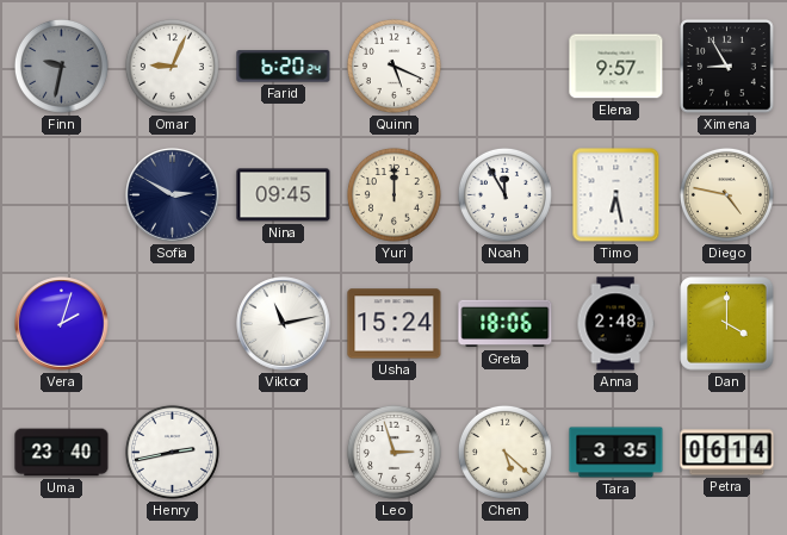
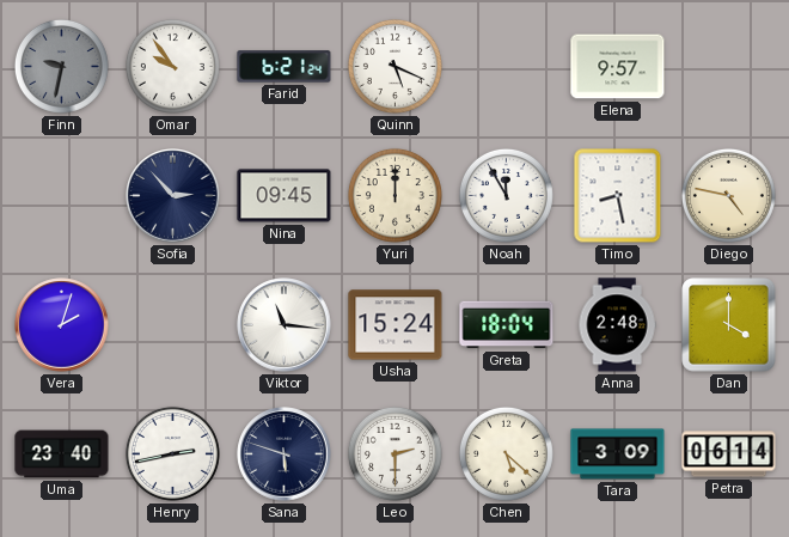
Omar: 9:04 -> 9:54 (172, 66)
Farid: 6:20 -> 6:21 (285, 67)
Ximena: 8:55 -> none (727, 67)
Sofia: 2:50 -> 2:53 (173, 196)
Timo: 6:28 -> 8:28 (618, 196)
Viktor: 11:13 -> 11:16 (285, 325)
Greta: 18:06 -> 18:04 (507, 325)
Sana: none -> 5:48 (285, 454)
Leo: 2:57 -> 2:30 (395, 453)
Tara: 3:35 -> 3:09 (618, 454)
